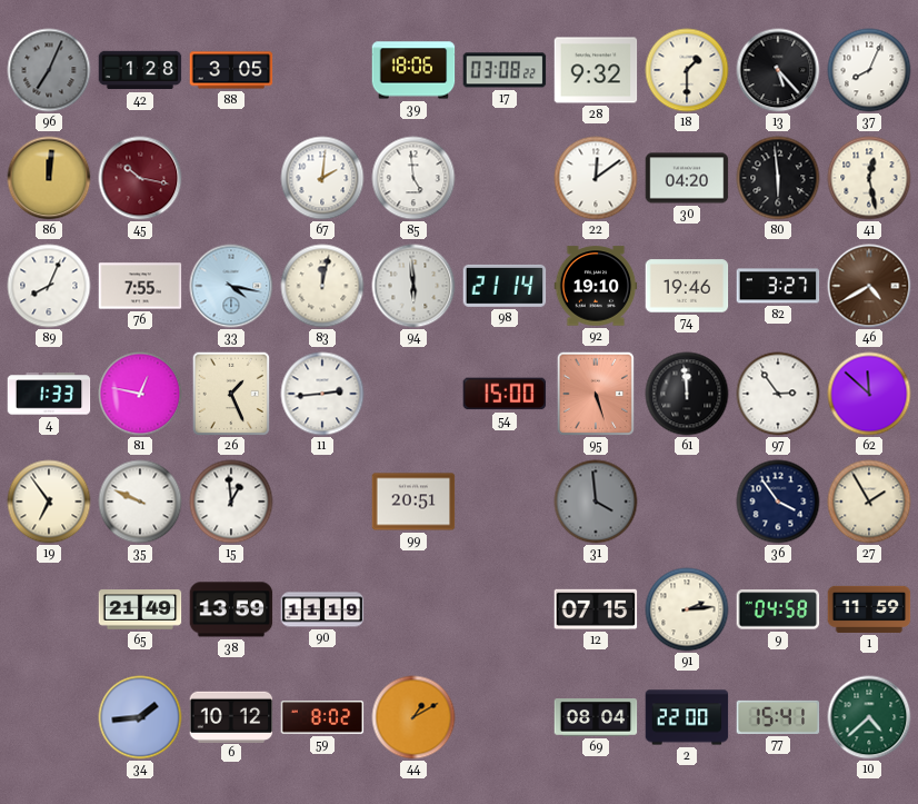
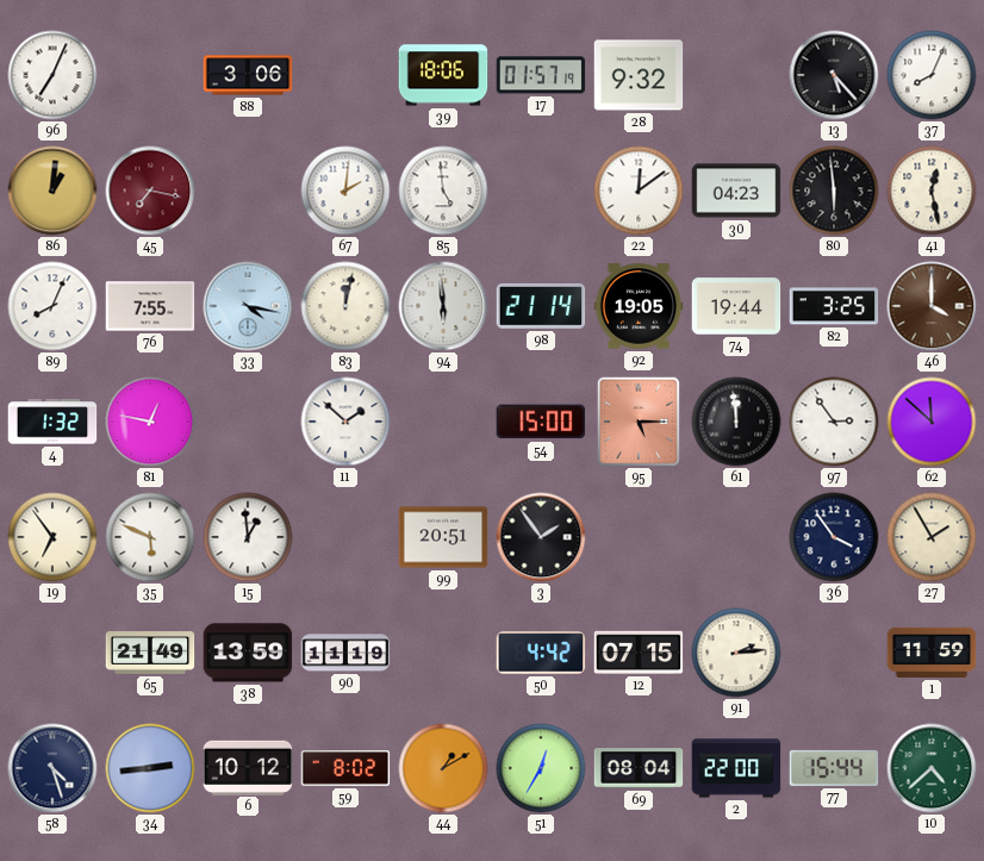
96 dial: grey -> white (52, 75)
42: 1:28 -> none (140, 70)
88: 3:05 -> 3:06 (248, 75)
17: 03:08 -> 01:57 (541, 75)
18: 1:30 -> none (687, 70)
86: 12:01 -> 1:01 (52, 191)
45: 10:17 -> 7:17 (150, 191)
30: 04:20 -> 04:23 (736, 191)
92: 19:10 -> 19:05 (639, 306)
74: 19:46 -> 19:44 (736, 306)
82: 3:27 -> 3:25 (834, 306)
46: 4:40 -> 4:00 (932, 306)
4: 1:33 -> 1:32 (52, 422)
26: 1:26 -> none (230, 393)
11: 2:44 -> 1:52 (345, 422)
95: 5:27 -> 5:15 (637, 420)
35: 9:49 -> 5:49 (150, 537)
3: none -> 1:54 (541, 537)
31: 3:59 -> none (596, 502)
50: none -> 4:42 (541, 653)
9: 04:58 -> none (778, 609)
58: none -> 4:27 (52, 768)
34: 1:44 -> 2:44 (150, 768)
51: none -> 12:35 (541, 768)
77: 15:41 -> 15:44 (834, 768)
